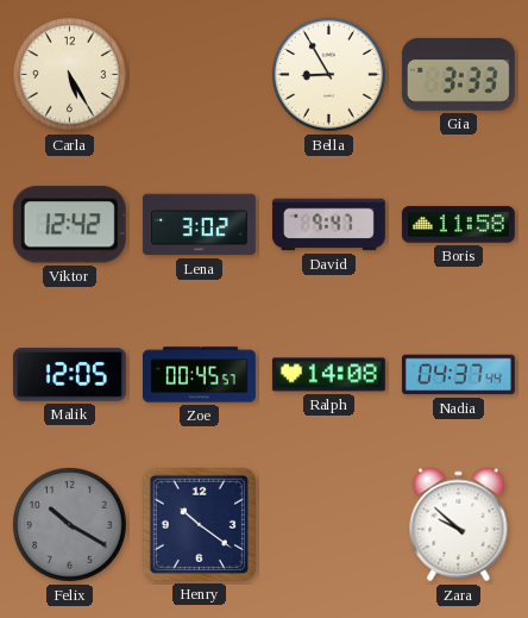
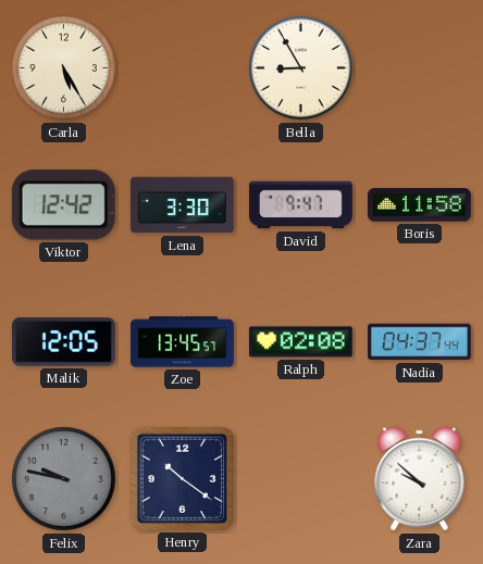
Gia: 3:33 -> none (458, 74)
Lena: 3:02 -> 3:30 (182, 205)
Zoe: 00:45 -> 13:45 (182, 342)
Ralph: 14:08 -> 02:08 (300, 342)
Felix: 10:20 -> 9:47 (64, 479)
